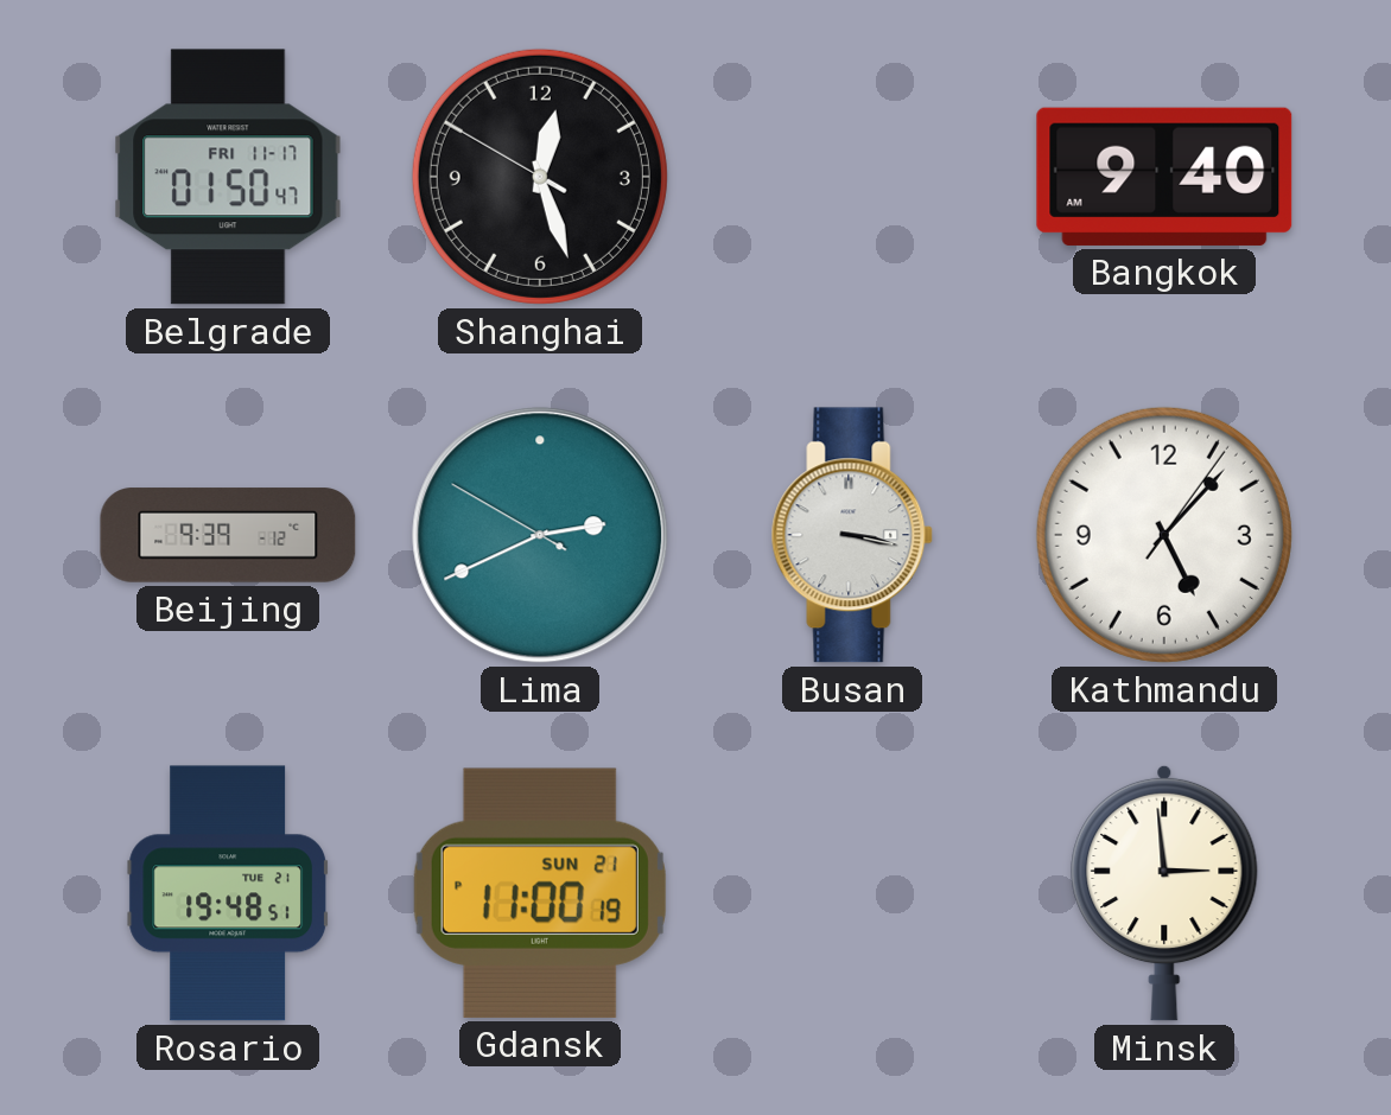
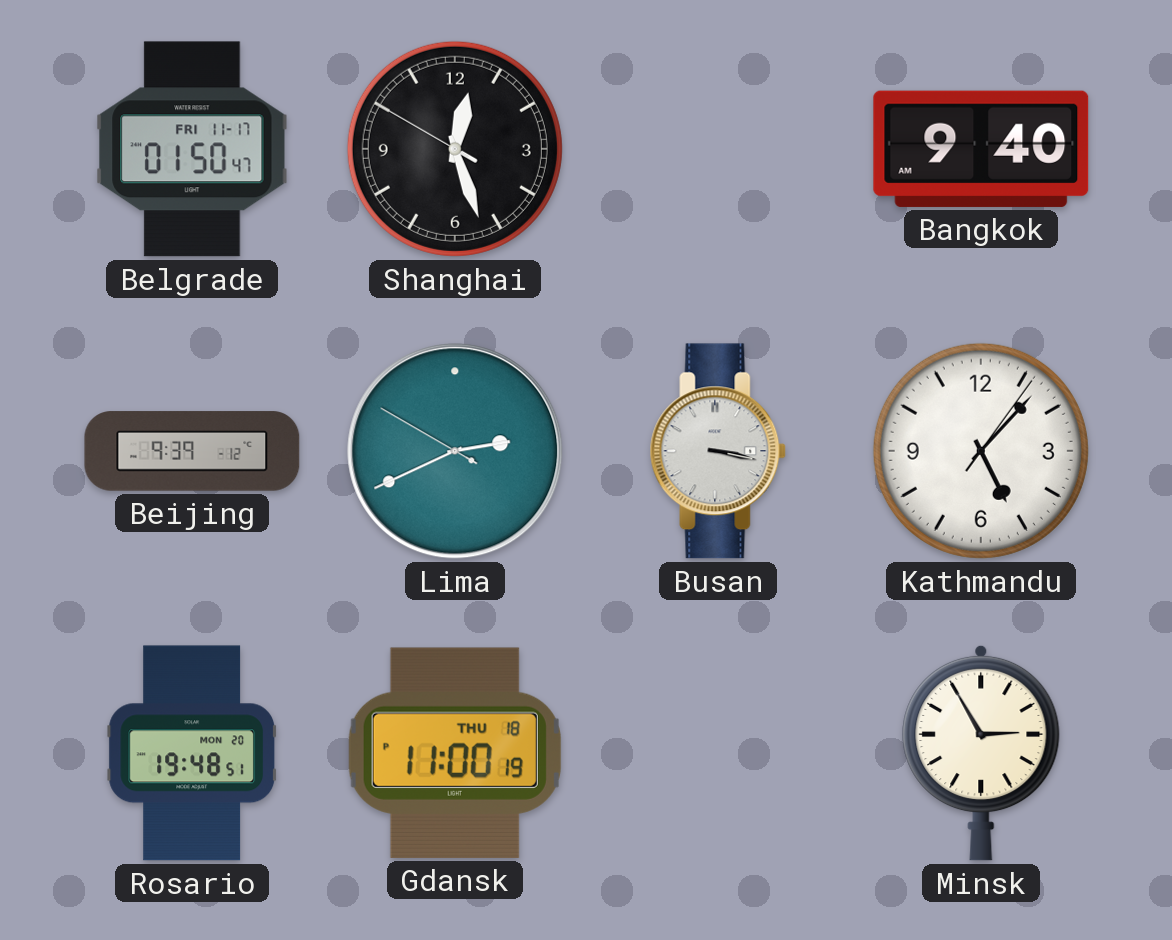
Rosario date: TUE 21 -> MON 20 (192, 753)
Gdansk date: SUN 21 -> THU 18 (455, 753)
Minsk: 2:59 -> 2:55 (981, 753)
